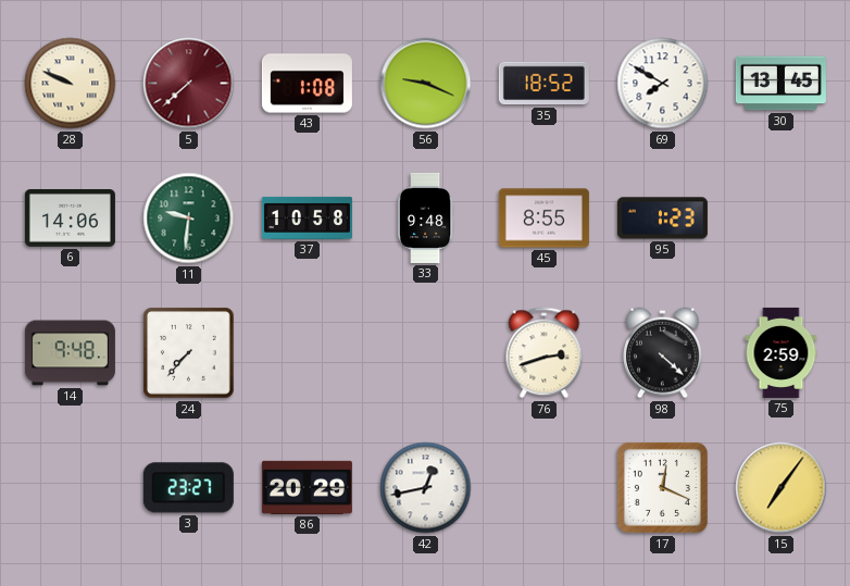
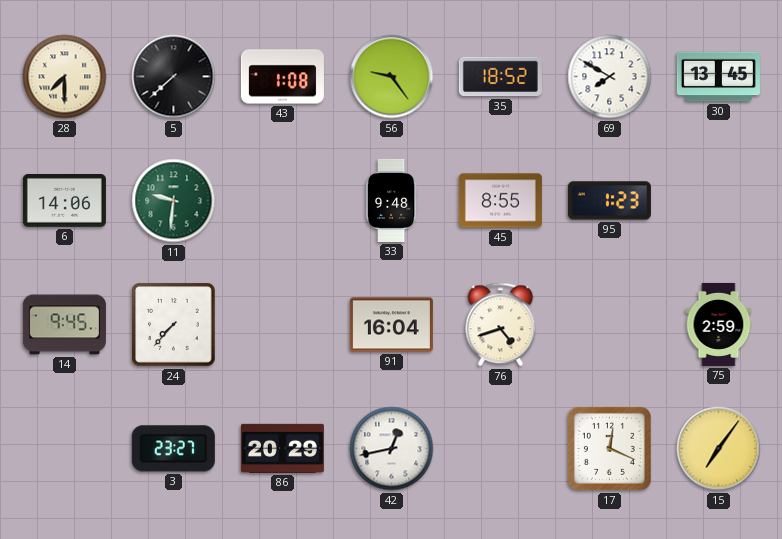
28: 9:49 -> 7:30 (65, 77)
5 dial: burgundy -> black (174, 77)
56: 9:19 -> 9:24 (392, 77)
37: 10:58 -> none (307, 217)
14: 9:48 -> 9:45 (64, 325)
91: none -> 16:04 (391, 325)
76: 2:42 -> 4:42 (501, 325)
98: 4:22 -> none (663, 353)
